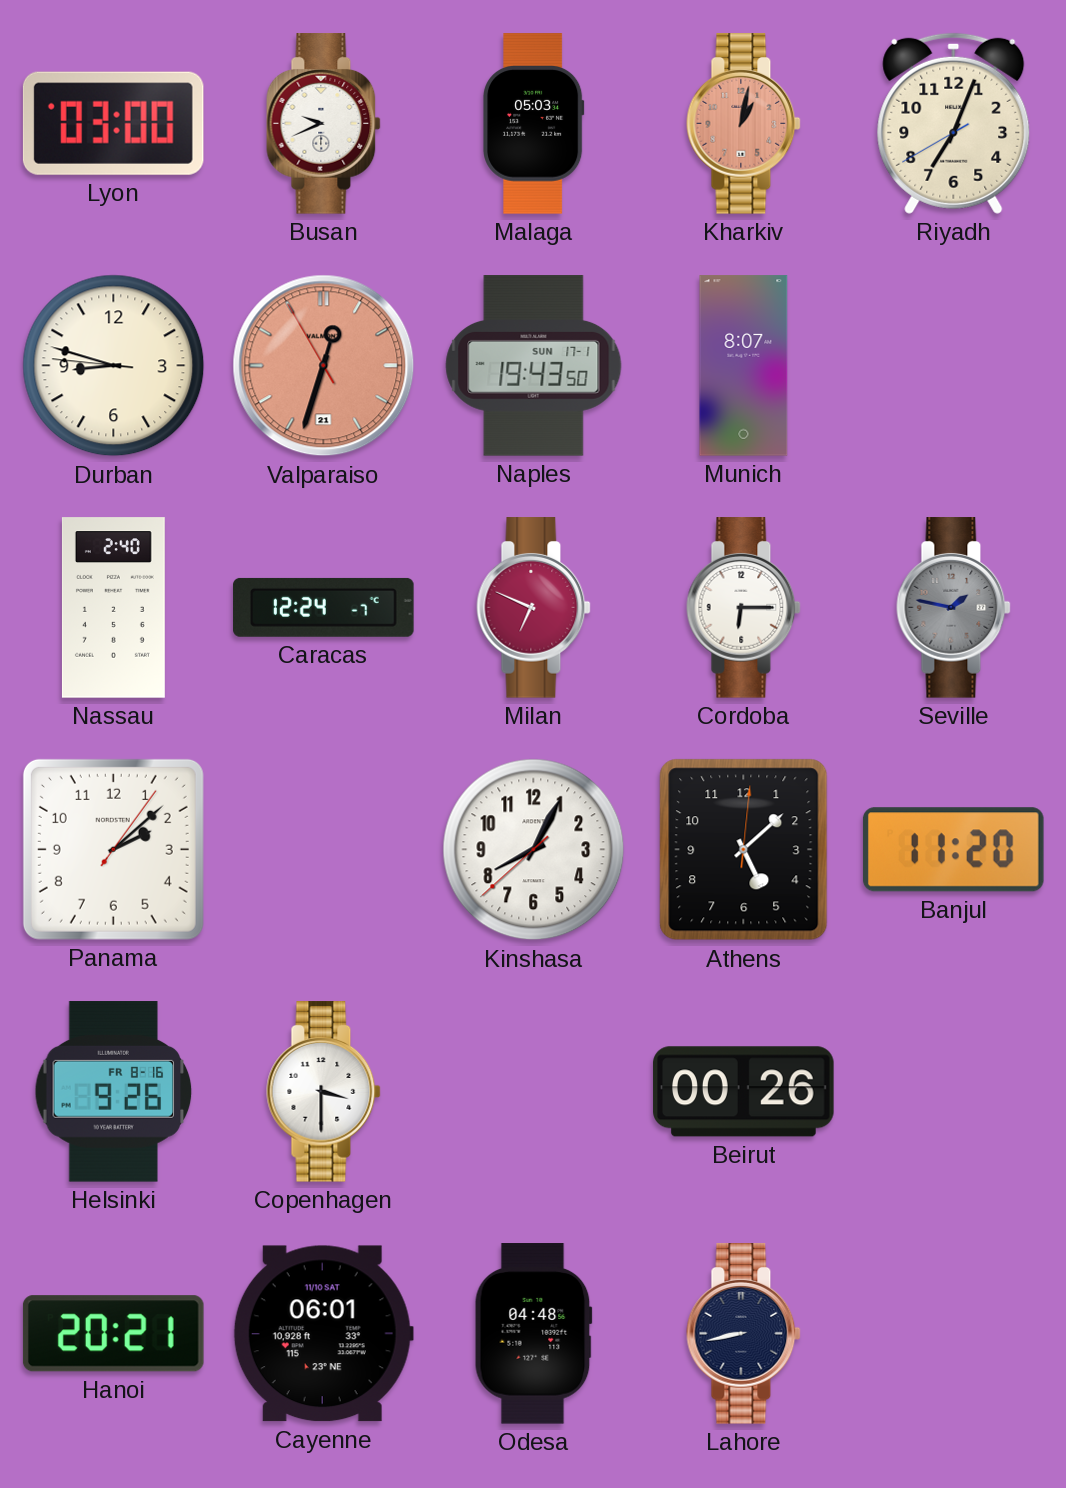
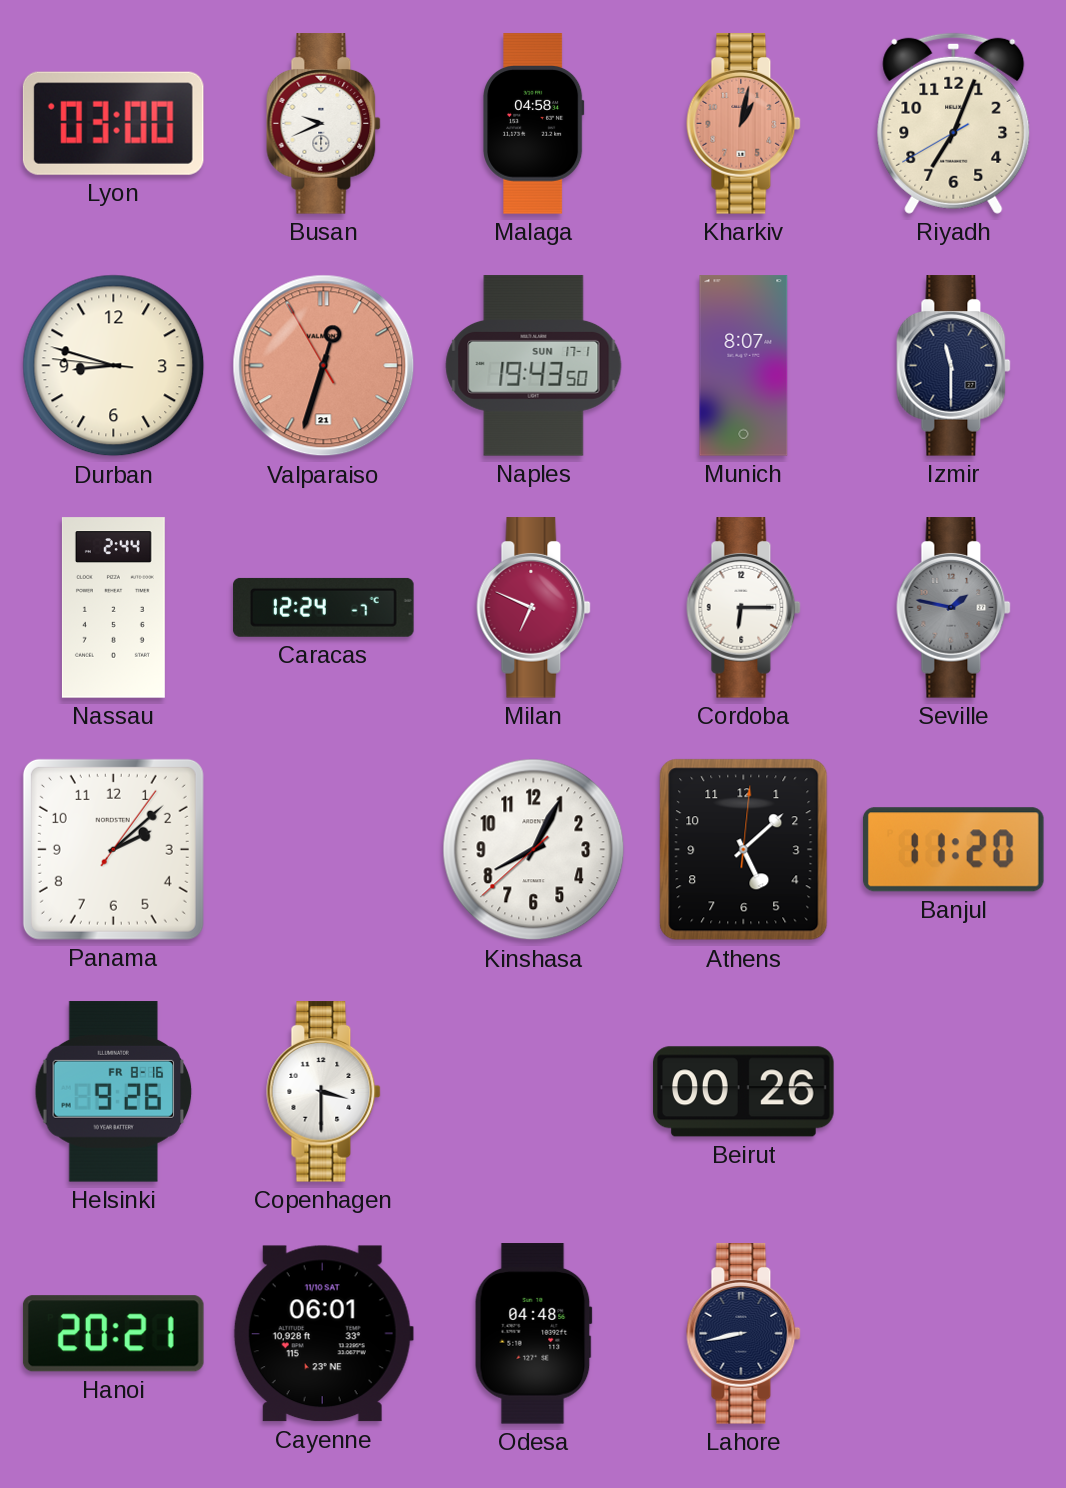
Malaga: 05:03 -> 04:58 (534, 124)
Izmir: none -> 11:30 (954, 366)
Nassau: 2:40 -> 2:44 (113, 608)
